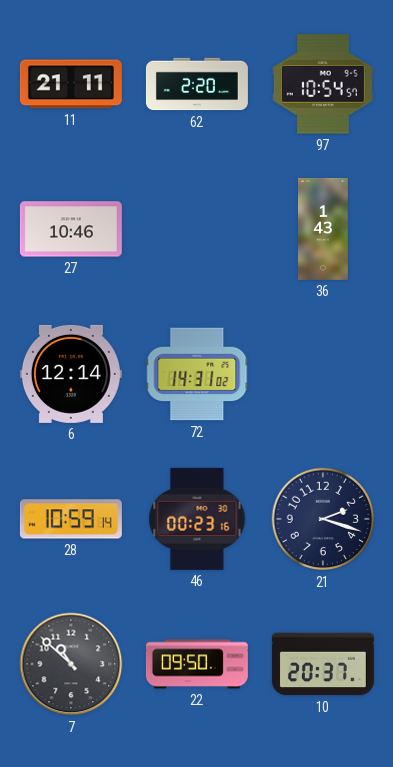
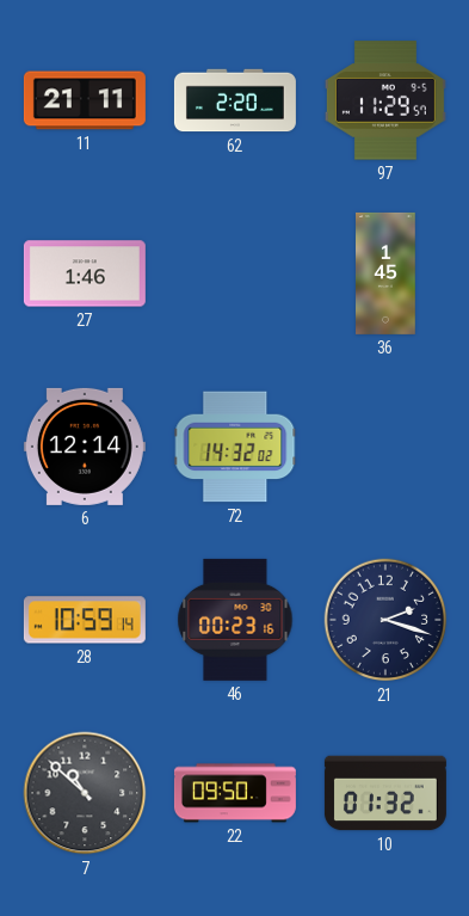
97: 10:54 -> 11:29 (385, 100)
27: 10:46 -> 1:46 (85, 273)
36: 1:43 -> 1:45 (387, 273)
72: 14:31 -> 14:32 (235, 447)
10: 20:37 -> 01:32 (385, 793)
